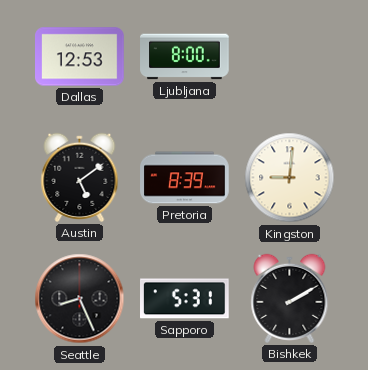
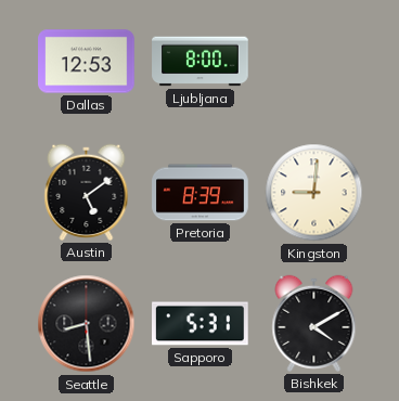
Seattle: 8:26 -> 8:29 (87, 324)
Bishkek: 2:10 -> 4:10 (314, 323)
